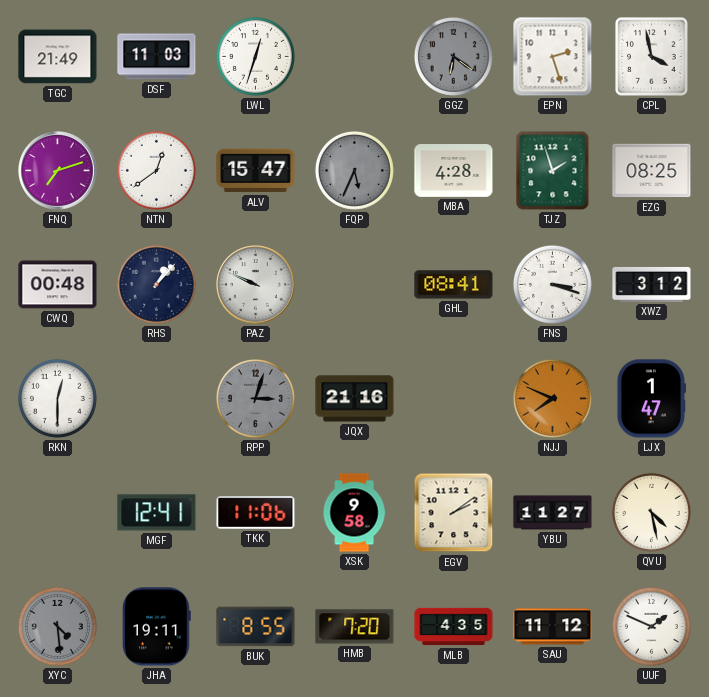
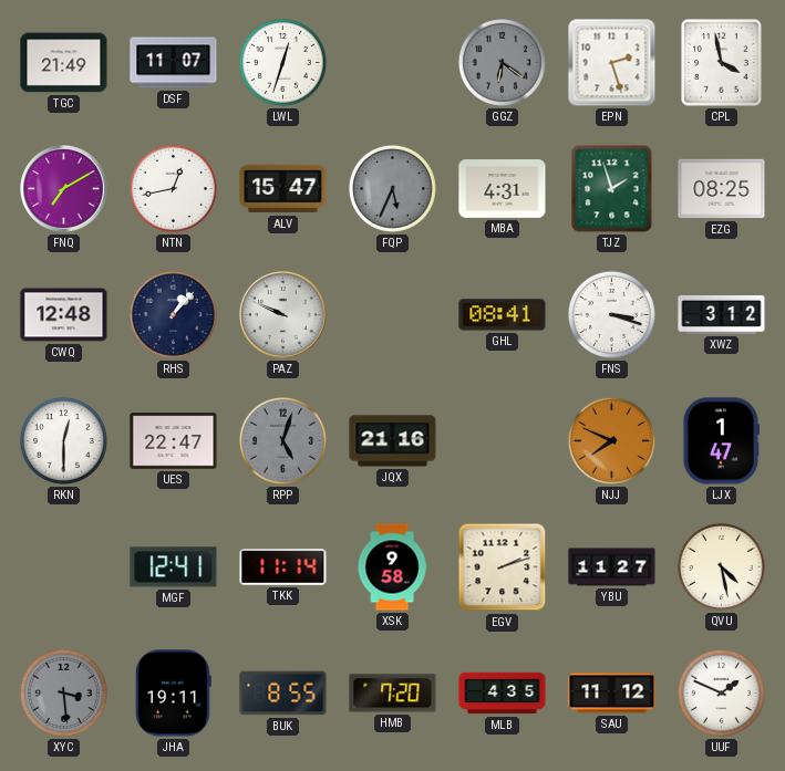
DSF: 11:03 -> 11:07 (174, 63)
FNQ: 7:12 -> 7:10 (64, 189)
NTN: 12:39 -> 12:43 (173, 188)
MBA: 4:28 -> 4:31 (503, 189)
CWQ: 00:48 -> 12:48 (64, 315)
UES: none -> 22:47 (174, 441)
RPP: 3:03 -> 5:03 (282, 440)
TKK: 11:06 -> 11:14 (283, 567)
EGV: 2:09 -> 2:12 (503, 567)
XYC: 4:29 -> 3:29 (63, 692)
